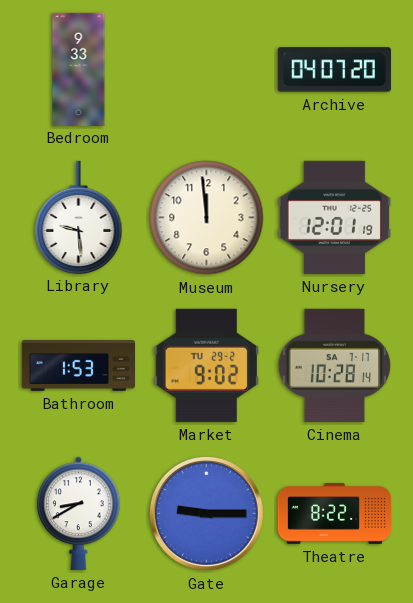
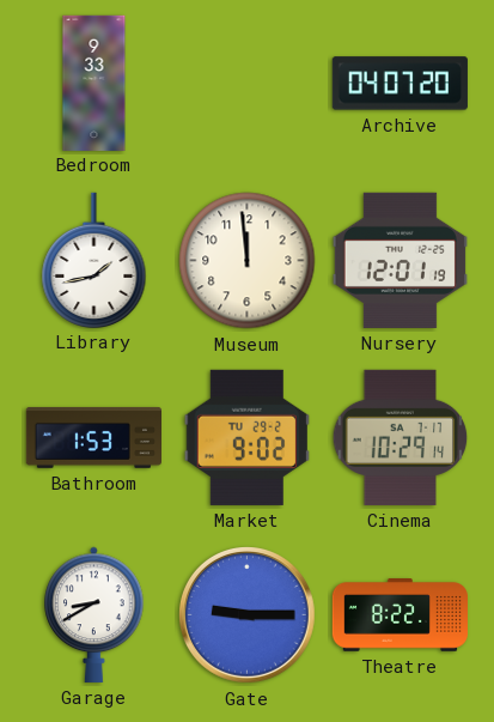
Library: 9:29 -> 1:43 (94, 260)
Cinema: 10:28 -> 10:29 (401, 437)
